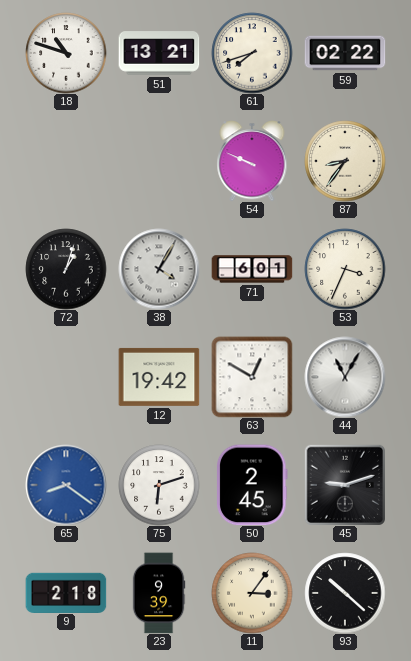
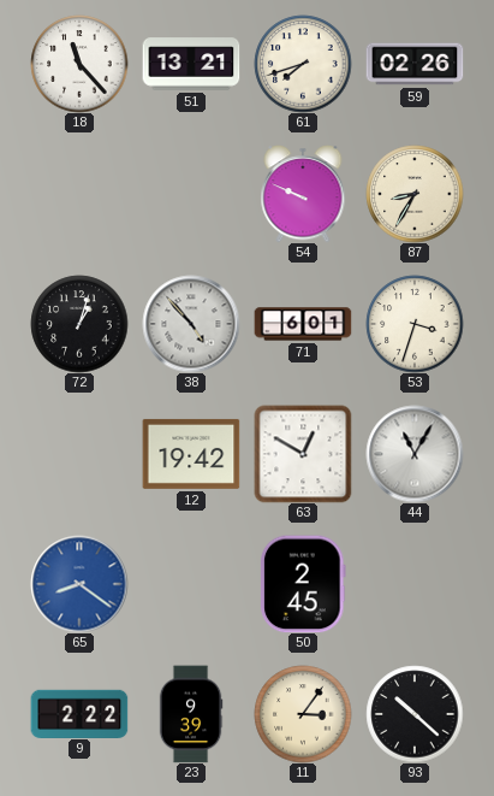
18: 10:48 -> 11:23 (79, 64)
59: 02:22 -> 02:26 (415, 64)
87: 8:36 -> 8:35 (415, 194)
38: 4:05 -> 4:53 (191, 324)
53: 3:34 -> 3:33 (415, 324)
75: 6:12 -> none (159, 485)
45: 9:12 -> none (345, 485)
9: 2:18 -> 2:22 (79, 713)
